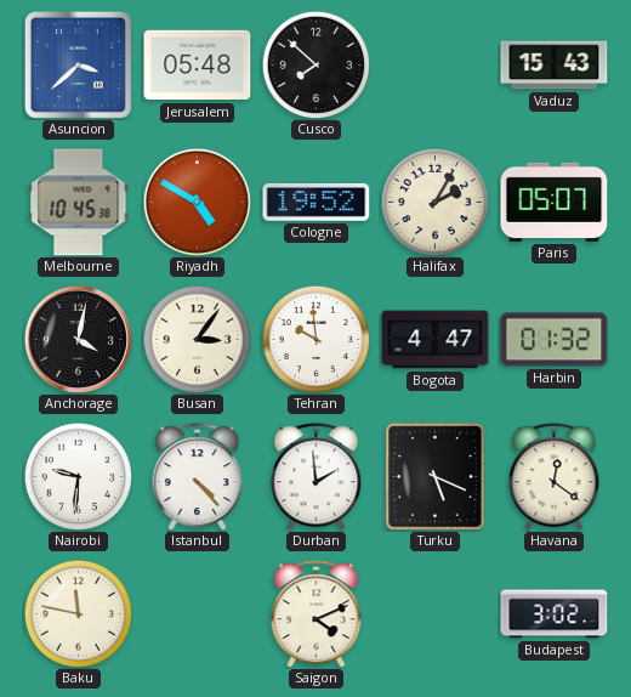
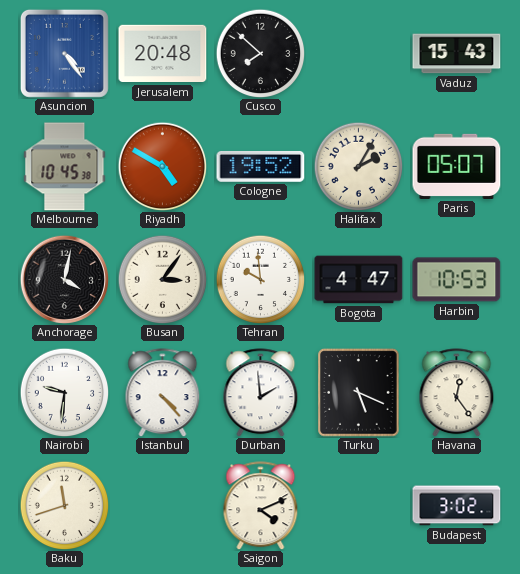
Asuncion: 3:38 -> 4:24 (64, 53)
Jerusalem: 05:48 -> 20:48 (163, 54)
Harbin: 01:32 -> 10:53 (457, 280)
Havana: 12:21 -> 12:24 (457, 393)
Baku: 11:47 -> 11:42 (64, 505)
